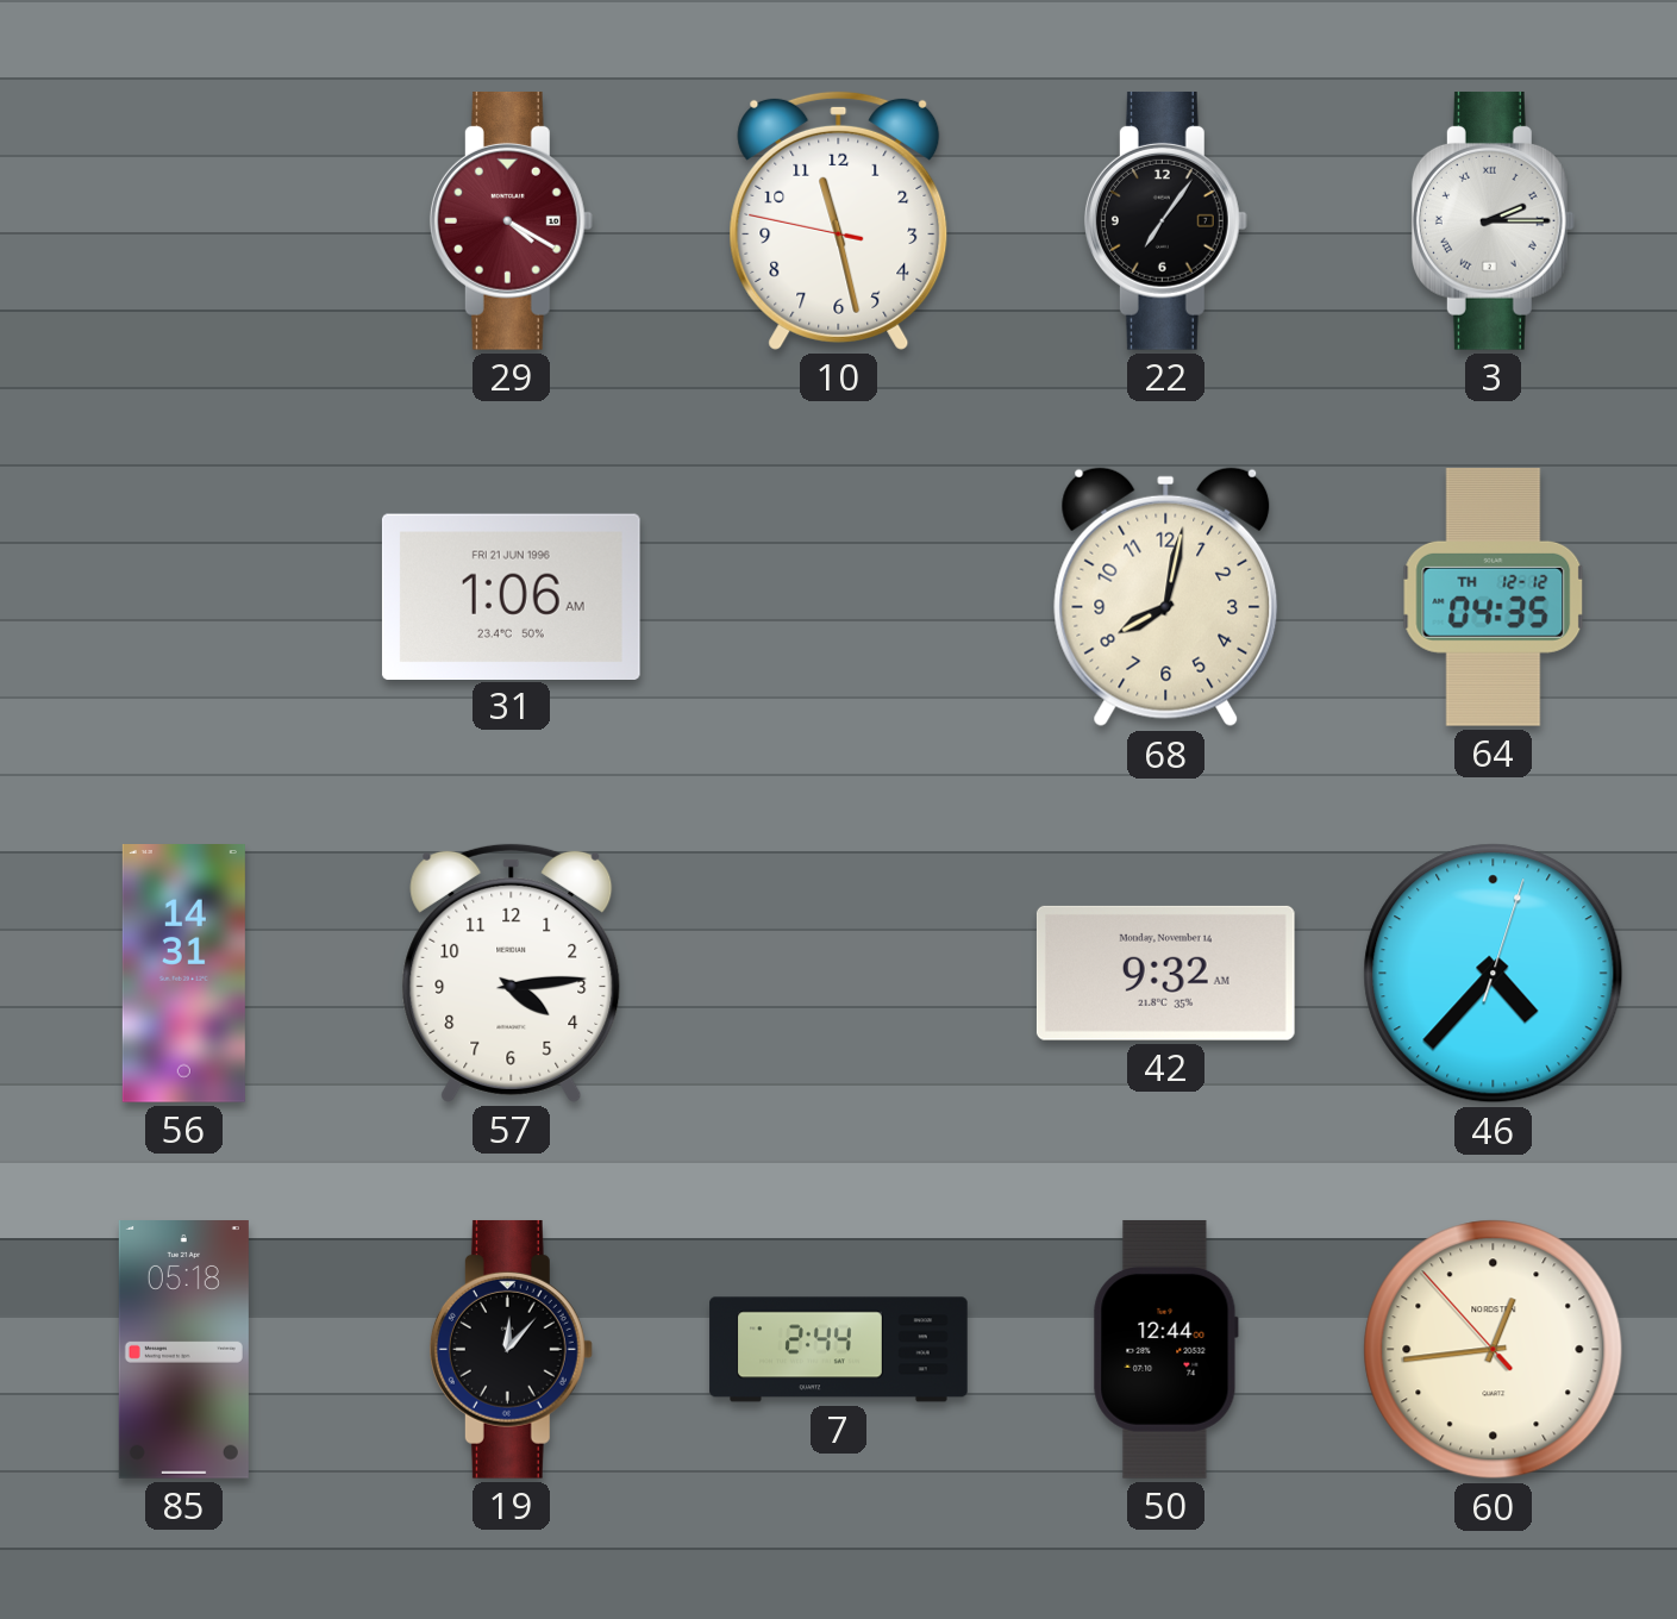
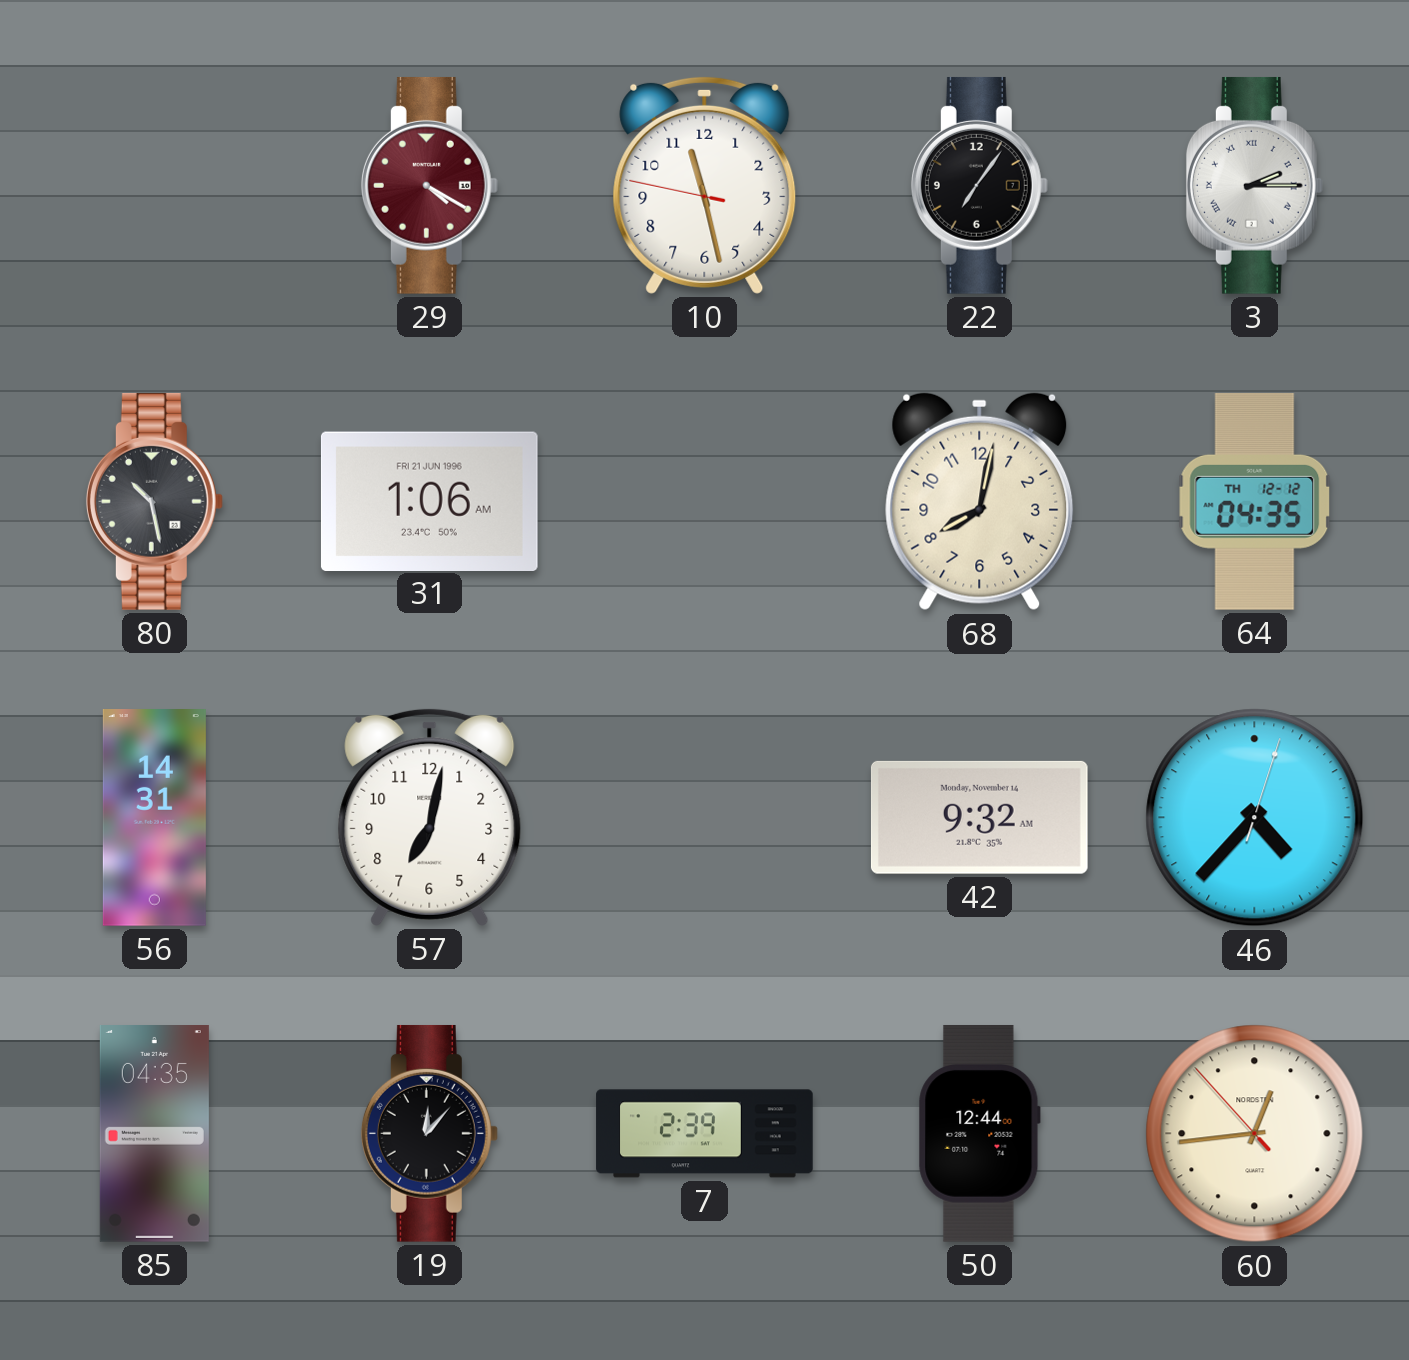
80: none -> 10:28 (154, 501)
57: 4:14 -> 7:02 (430, 817)
85: 05:18 -> 04:35 (154, 1134)
7: 2:44 -> 2:39 (705, 1134)
